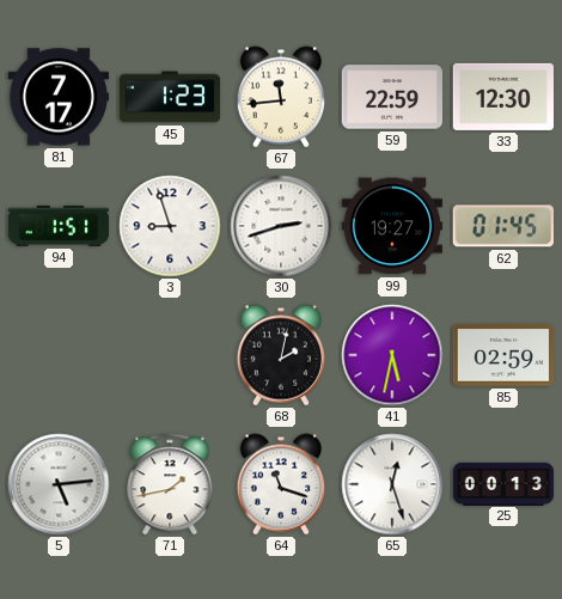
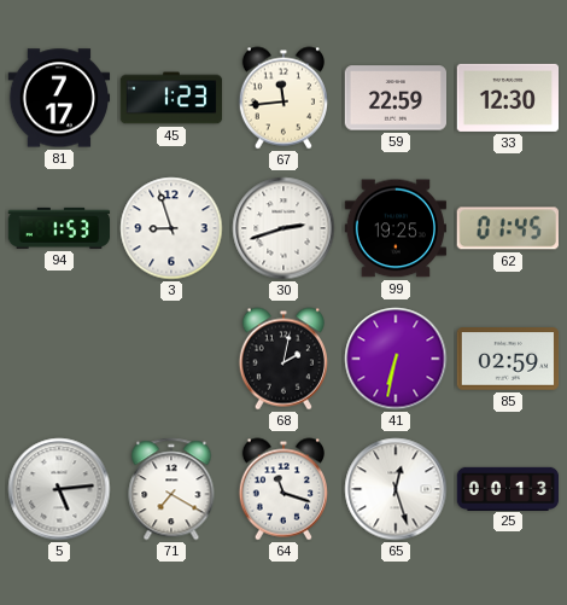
94: 1:51 -> 1:53 (59, 228)
99: 19:27 -> 19:25 (394, 228)
41: 5:32 -> 6:32 (396, 359)
71: 1:43 -> 7:20 (171, 489)
